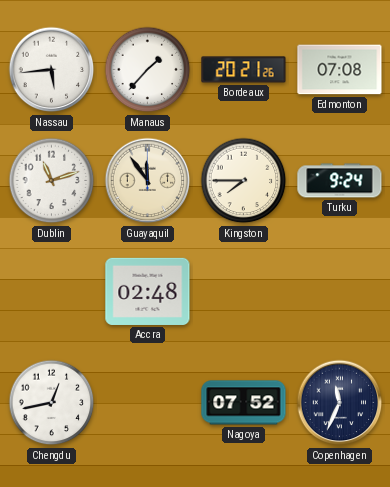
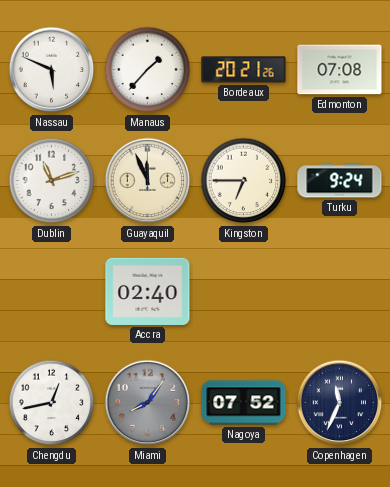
Nassau: 5:44 -> 5:49 (52, 70)
Guayaquil: 11:54 -> 11:56 (148, 181)
Kingston: 7:45 -> 6:45 (244, 181)
Accra: 02:48 -> 02:40 (148, 291)
Miami: none -> 8:06 (148, 403)
